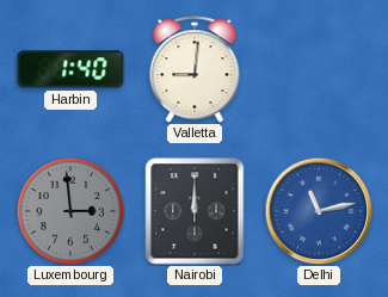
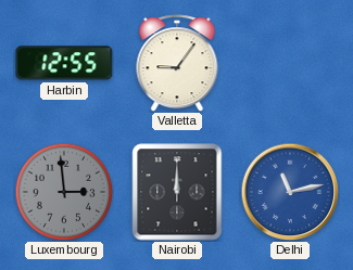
Harbin: 1:40 -> 12:55 (64, 63)
Valletta: 9:01 -> 9:06 (177, 63)
